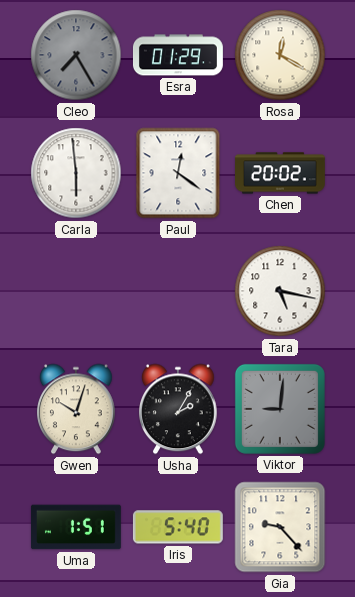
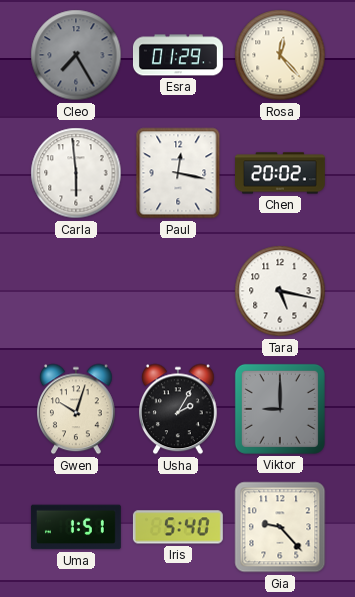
Rosa: 12:20 -> 12:23 (280, 55)
Paul: 12:21 -> 12:17 (178, 173)
Viktor: 9:01 -> 9:00 (280, 409)
